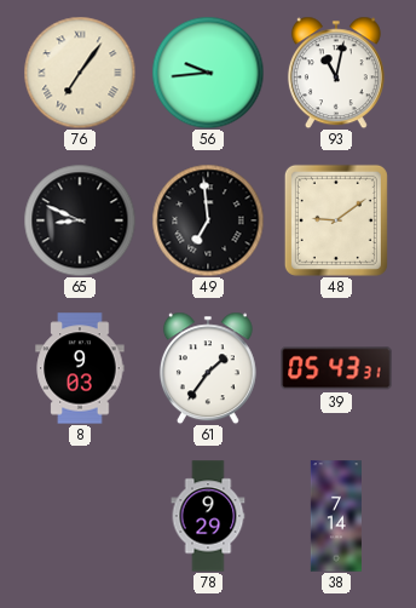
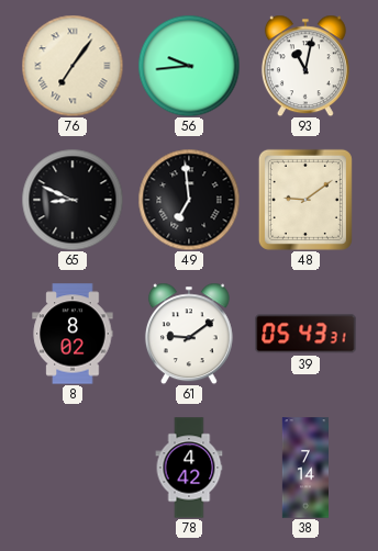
8: 9:03 -> 8:02 (73, 334)
61: 1:36 -> 9:09 (189, 334)
78: 9:29 -> 4:42 (189, 468)
